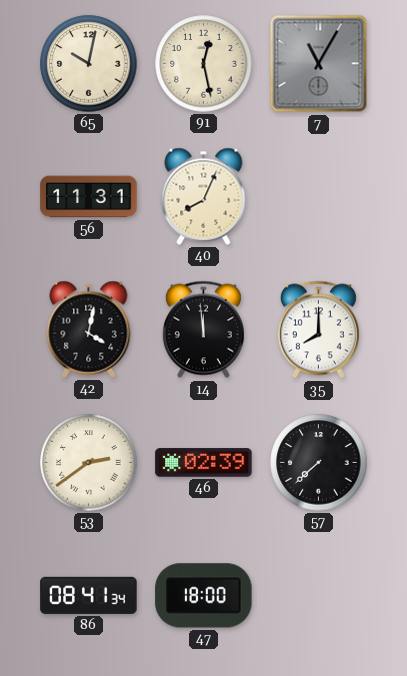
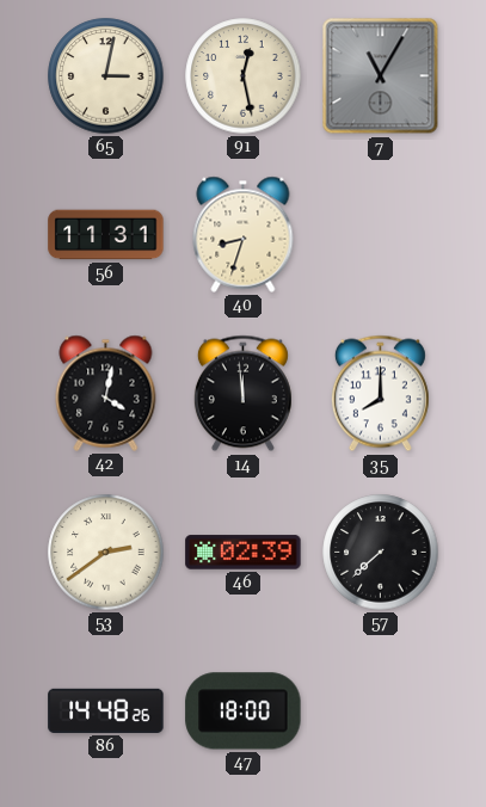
65: 10:02 -> 3:02 (106, 76)
40: 8:04 -> 8:33 (244, 234)
86: 08:41 -> 14:48 (106, 710)
